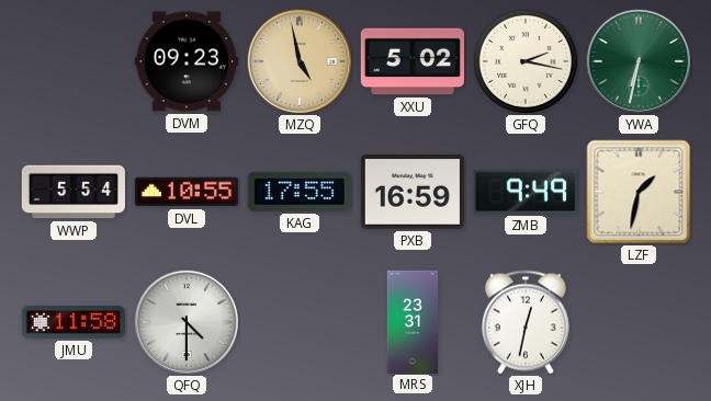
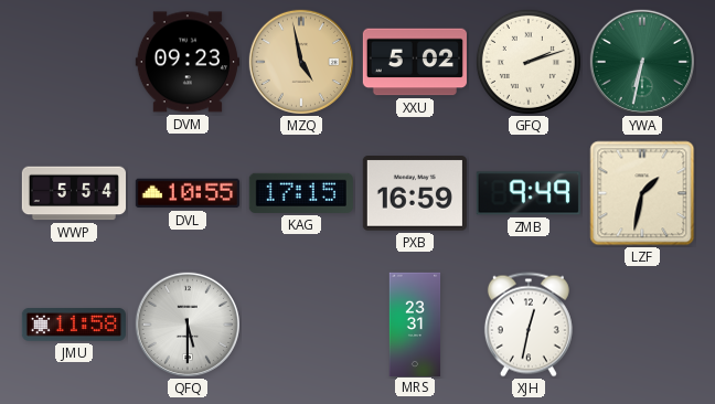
GFQ: 2:17 -> 2:12 (529, 62)
KAG: 17:55 -> 17:15 (301, 193)
QFQ: 4:30 -> 5:30 (188, 325)
